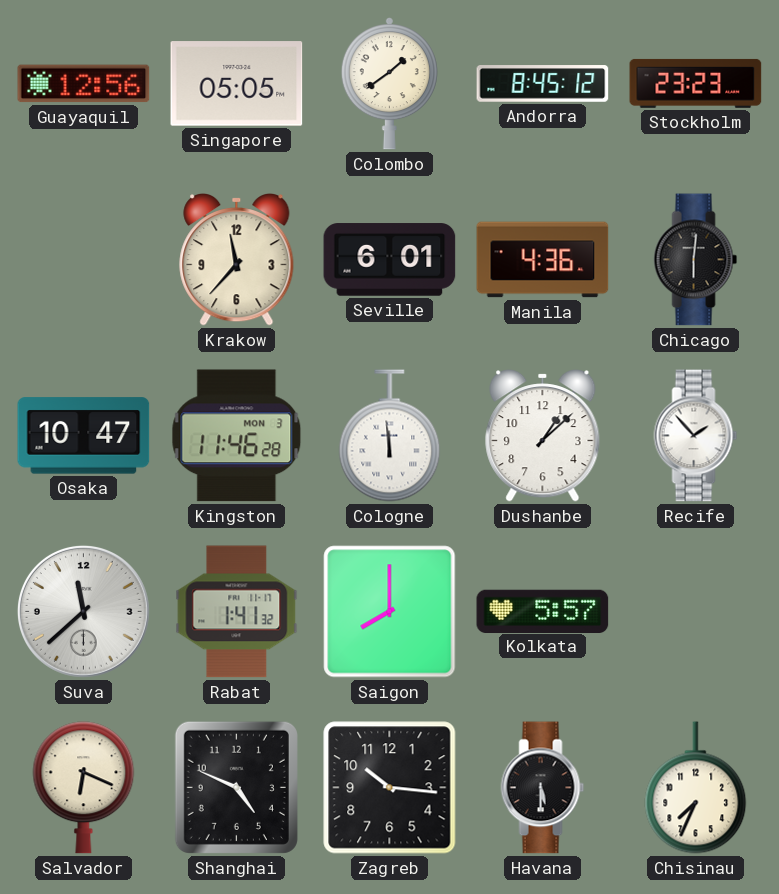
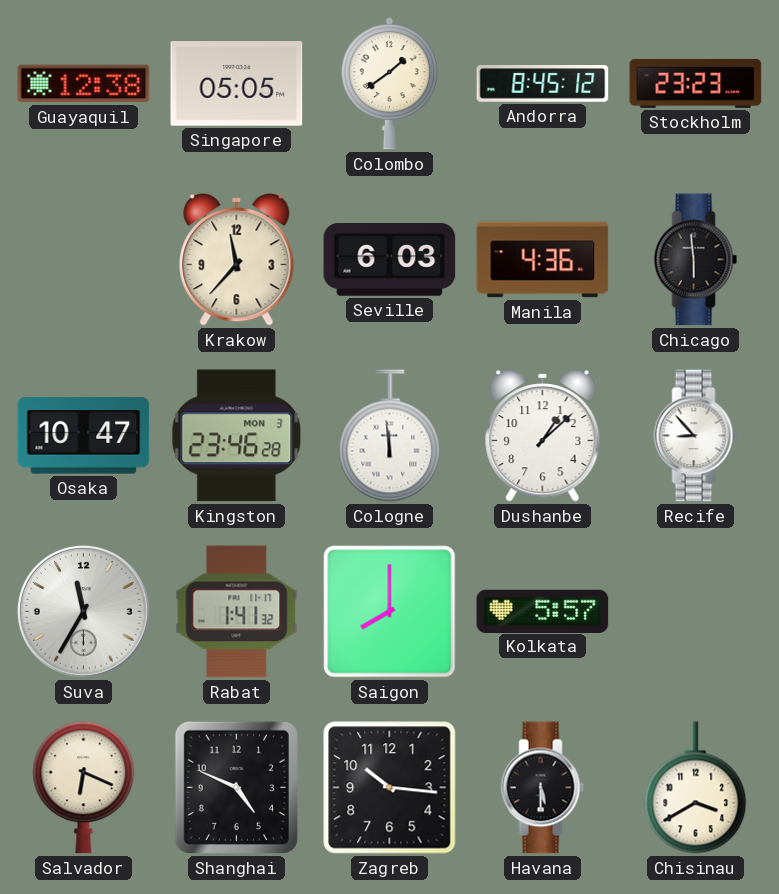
Guayaquil: 12:56 -> 12:38 (84, 84)
Seville: 6:01 -> 6:03 (390, 260)
Chicago: 6:01 -> 5:59 (696, 260)
Kingston: 11:46 -> 23:46 (237, 436)
Recife: 1:53 -> 8:53 (696, 436)
Suva: 11:38 -> 11:35 (83, 611)
Chisinau: 7:34 -> 3:40 (696, 788)
